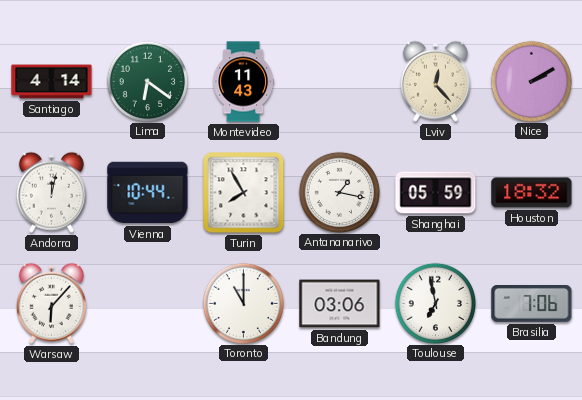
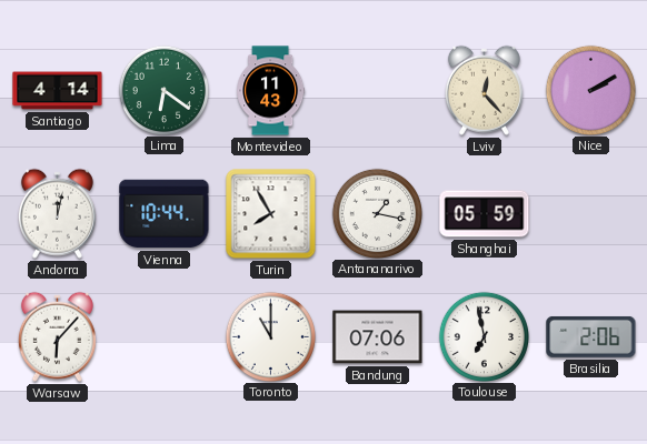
Houston: 18:32 -> none (532, 193)
Bandung: 03:06 -> 07:06 (378, 337)
Brasilia: 7:06 -> 2:06 (591, 336)
